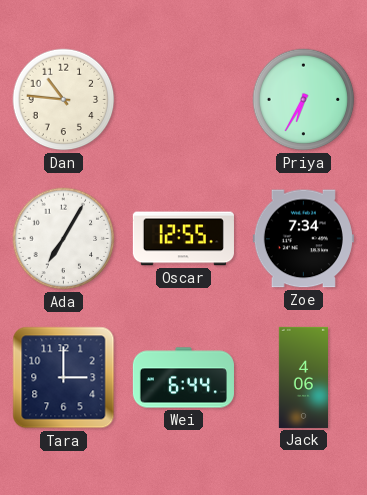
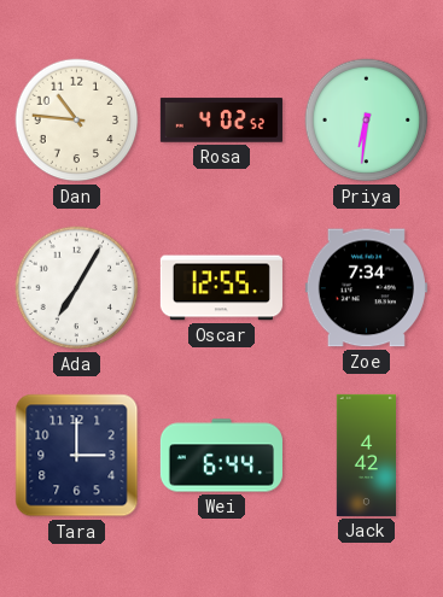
Rosa: none -> 4:02 (221, 121)
Priya: 6:35 -> 6:31 (367, 121)
Jack: 4:06 -> 4:42 (366, 455)
